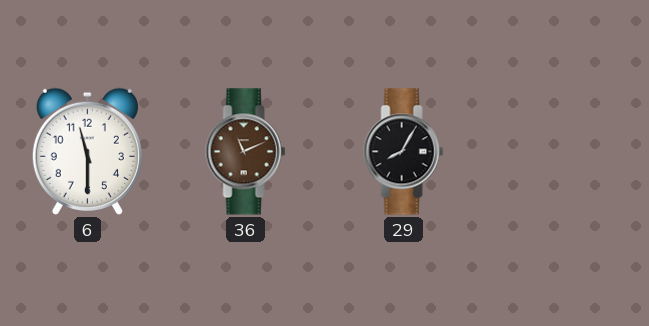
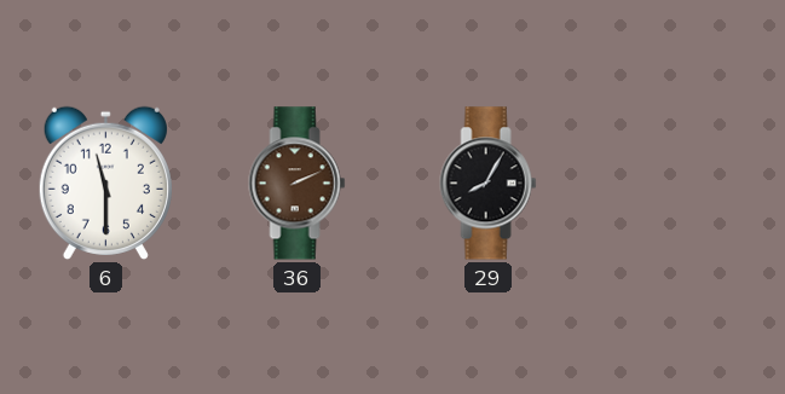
36: 11:11 -> 2:11 (298, 184)
